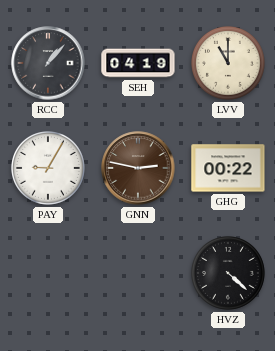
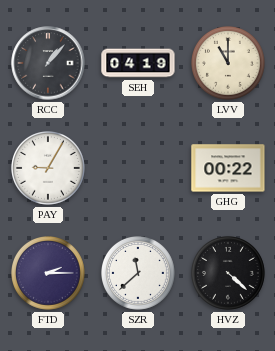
GNN: 2:47 -> none (138, 168)
FTD: none -> 2:15 (49, 274)
SZR: none -> 11:38 (139, 274)
